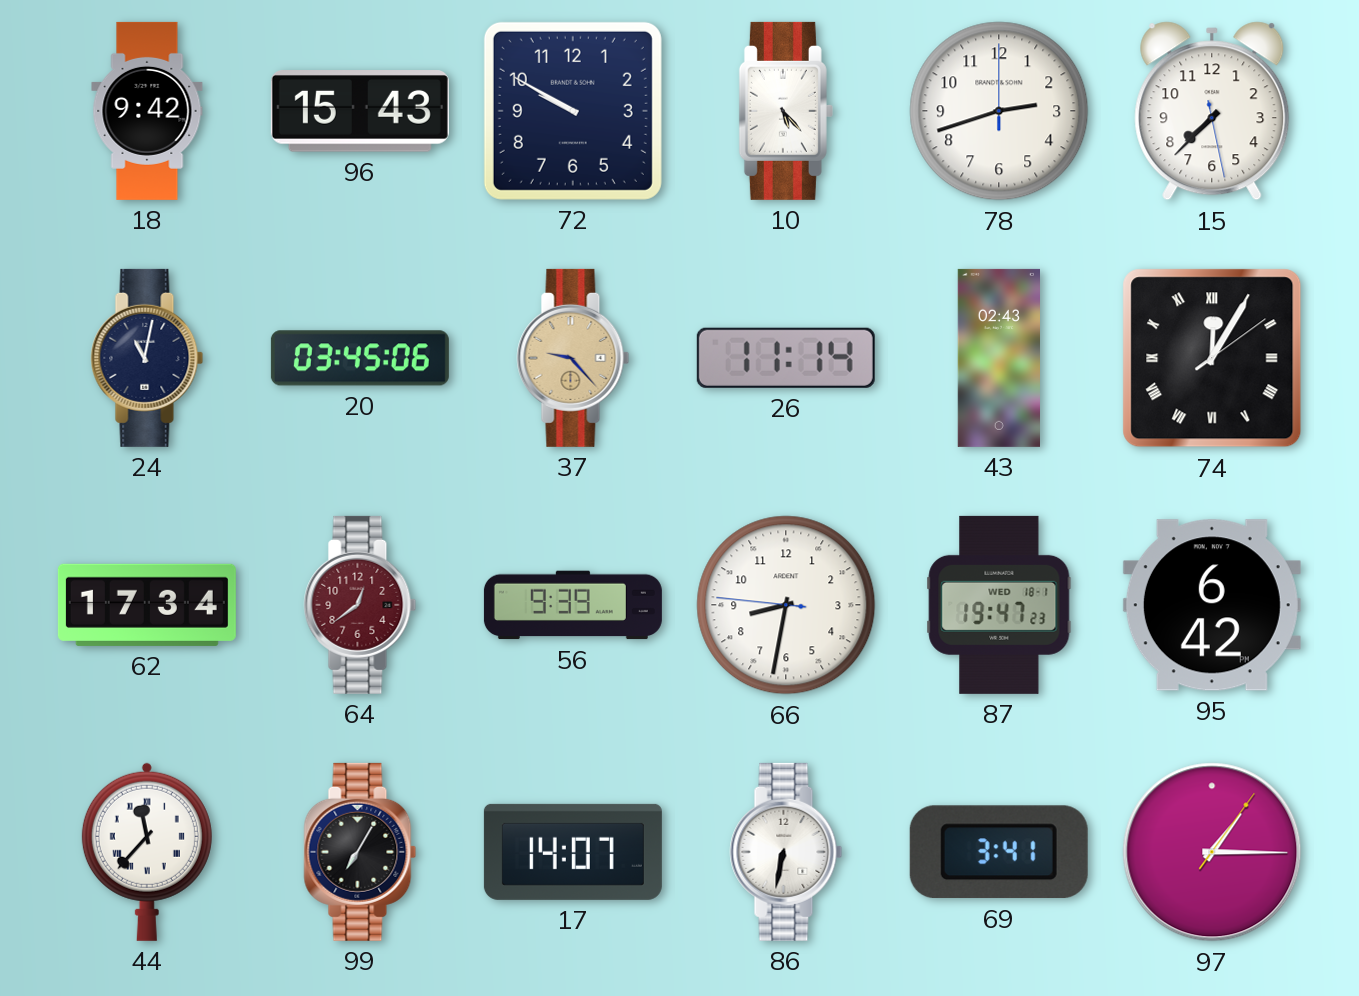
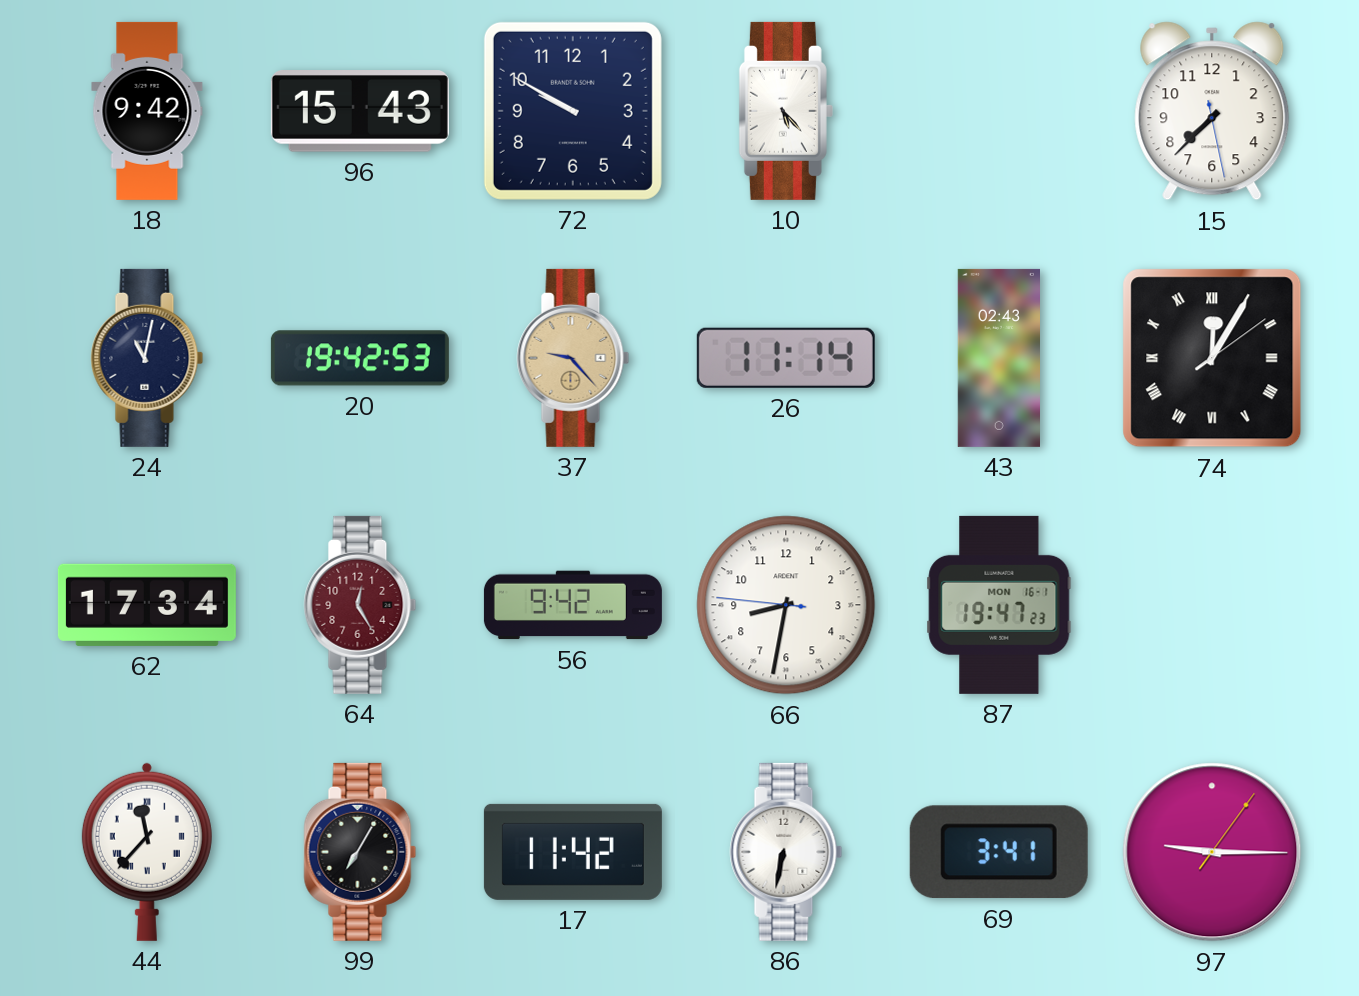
78: 2:42 -> none (999, 111)
20: 03:45 -> 19:42 (360, 358)
64: 12:39 -> 12:25 (360, 605)
56: 9:39 -> 9:42 (573, 605)
87 date: WED 18-1 -> MON 16-1 (999, 605)
95: 6:42 -> none (1212, 605)
17: 14:07 -> 11:42 (573, 852)
97: 1:15 -> 9:15 (1212, 852)
